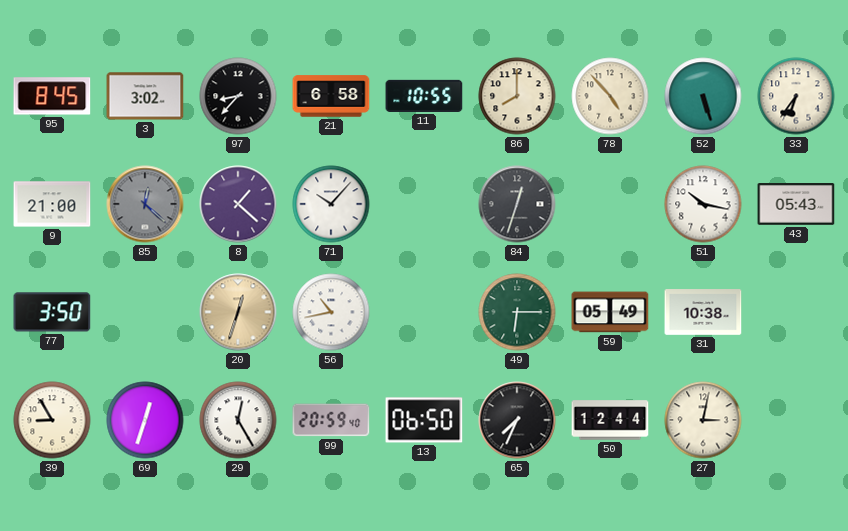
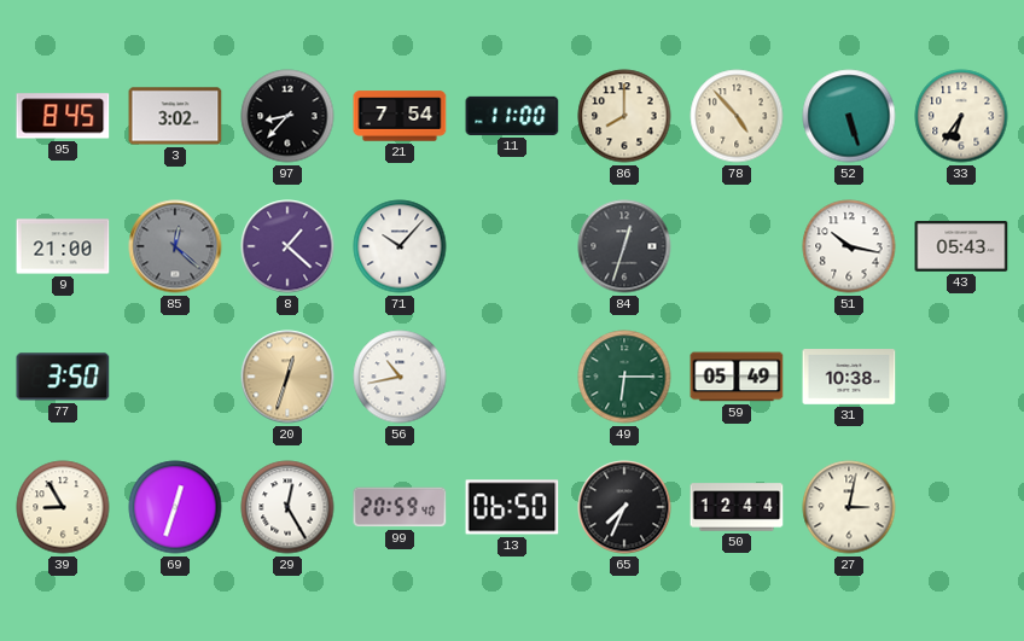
21: 6:58 -> 7:54 (400, 116)
11: 10:55 -> 11:00 (512, 116)
